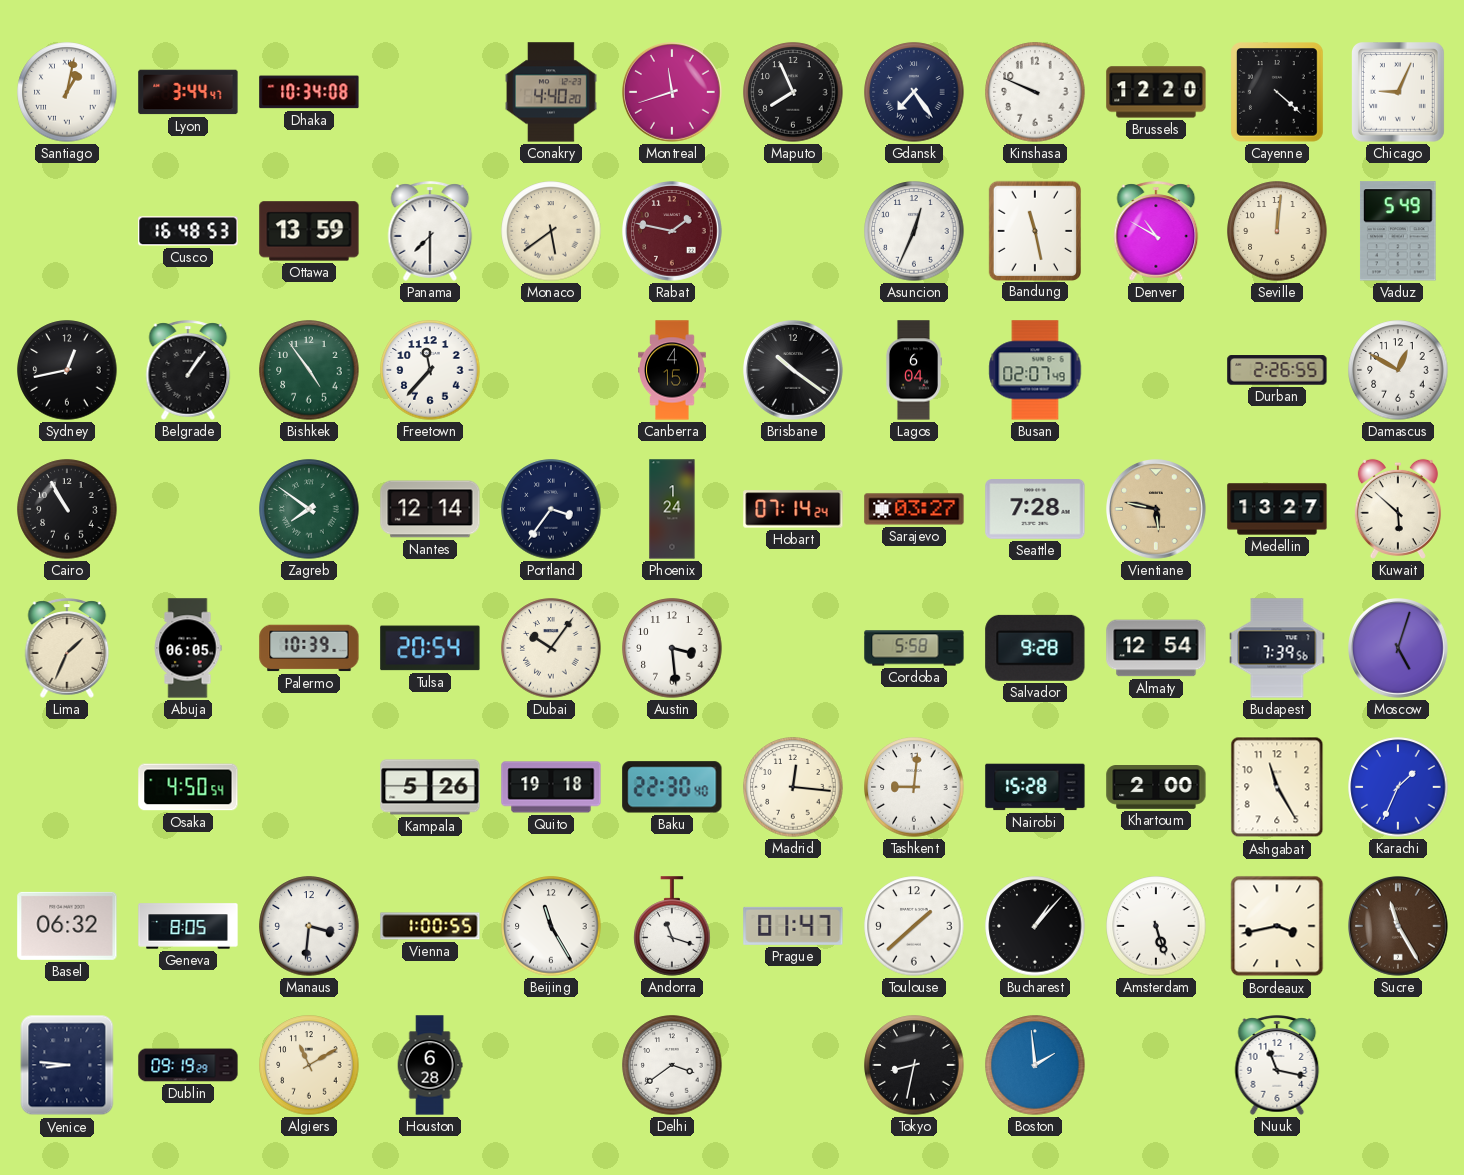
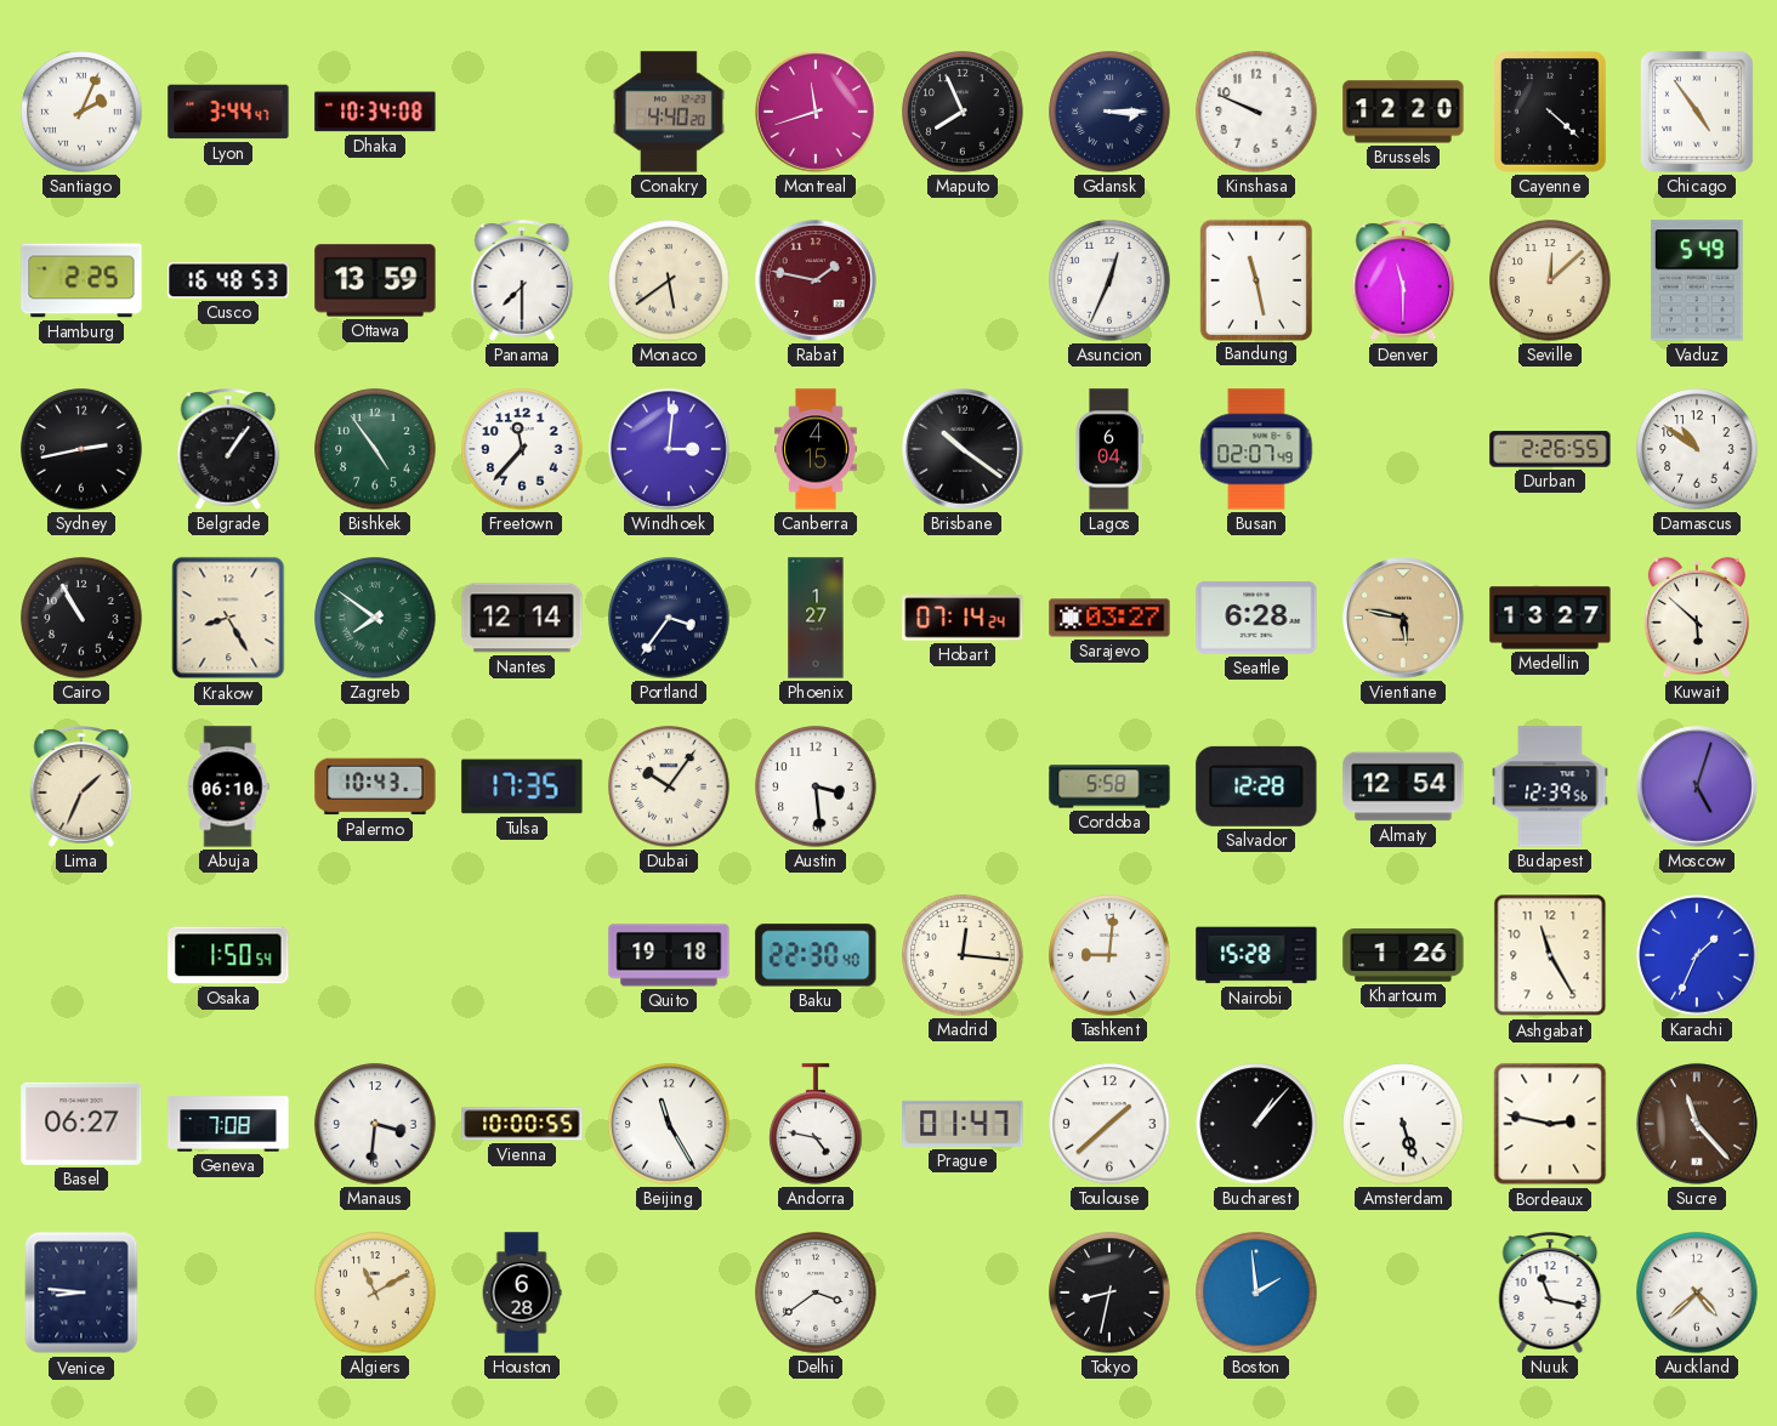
Santiago: 1:02 -> 2:04 (81, 112)
Gdansk: 7:24 -> 3:15 (1109, 112)
Chicago: 9:04 -> 4:54 (1698, 113)
Hamburg: none -> 2:25 (81, 280)
Denver: 10:50 -> 11:30 (1403, 280)
Seville: 12:01 -> 12:08 (1550, 280)
Sydney: 12:43 -> 2:43 (81, 449)
Windhoek: none -> 3:01 (670, 450)
Damascus: 12:50 -> 10:51 (1697, 449)
Krakow: none -> 8:25 (228, 618)
Phoenix: 1:24 -> 1:27 (816, 618)
Seattle: 7:28 -> 6:28 (1256, 618)
Abuja: 06:05 -> 06:10 (228, 786)
Palermo: 10:39 -> 10:43 (375, 786)
Tulsa: 20:54 -> 17:35 (522, 786)
Salvador: 9:28 -> 12:28 (1256, 786)
Budapest: 7:39 -> 12:39 (1550, 786)
Osaka: 4:50 -> 1:50 (228, 955)
Kampala: 5:26 -> none (430, 787)
Khartoum: 2:00 -> 1:26 (1403, 956)
Basel: 06:32 -> 06:27 (81, 1124)
Geneva: 8:05 -> 7:08 (228, 1124)
Vienna: 1:00 -> 10:00 (522, 1124)
Andorra: 11:18 -> 4:47 (816, 1124)
Bordeaux: 3:43 -> 2:47 (1550, 1124)
Sucre: 11:25 -> 11:23 (1698, 1125)
Dublin: 09:19 -> none (188, 1065)
Auckland: none -> 4:38 (1697, 1293)
